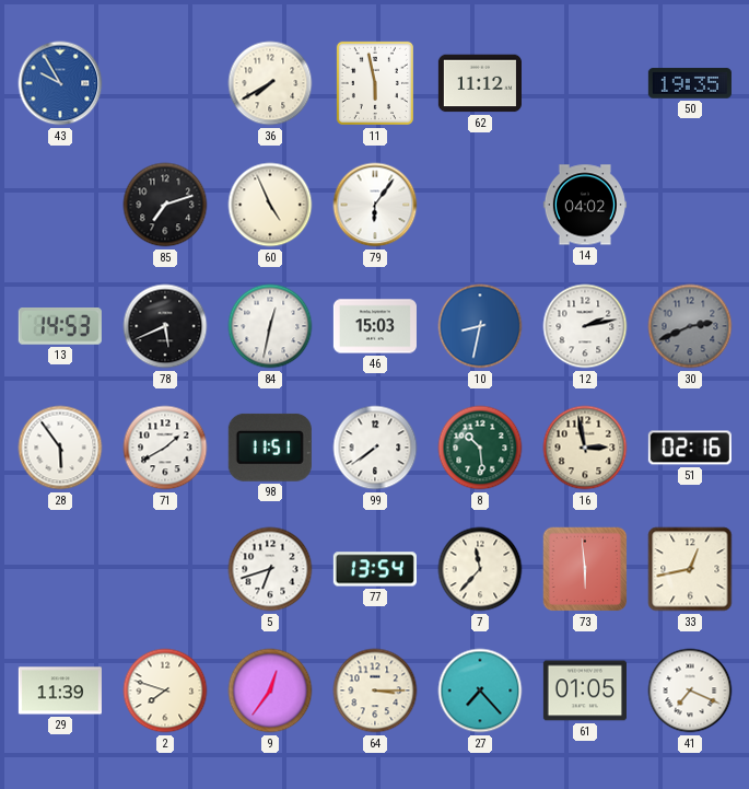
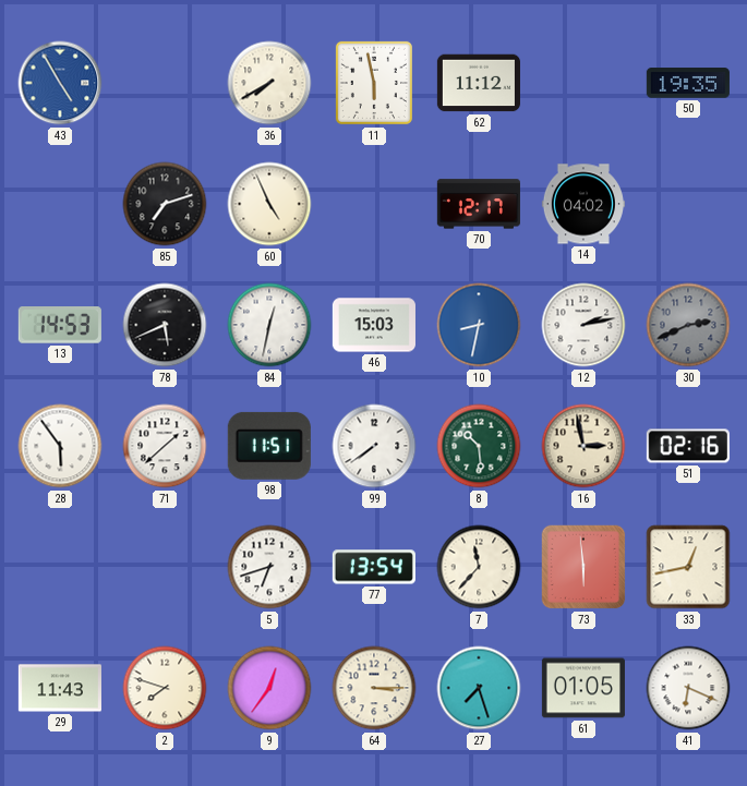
43: 9:55 -> 4:55 (60, 83)
79: 6:06 -> none (375, 205)
70: none -> 12:17 (479, 204)
71: 1:40 -> 1:38 (165, 446)
29: 11:39 -> 11:43 (60, 688)
27: 7:23 -> 7:27 (479, 688)
41: 7:19 -> 6:19 (688, 688)
